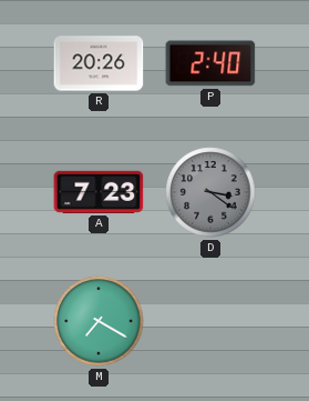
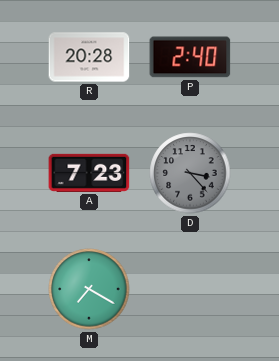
R: 20:26 -> 20:28 (89, 57)
D: 3:21 -> 3:23 (190, 173)
